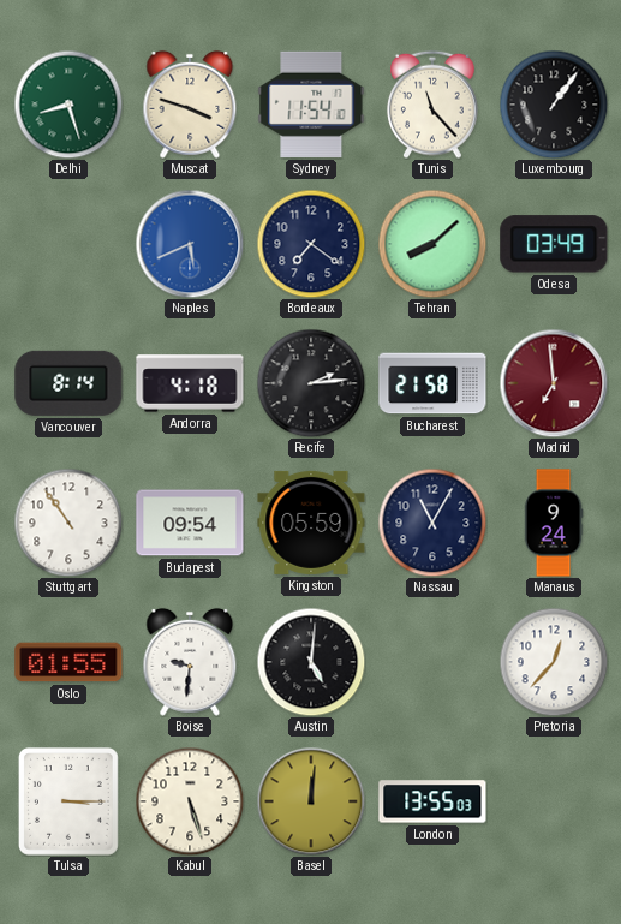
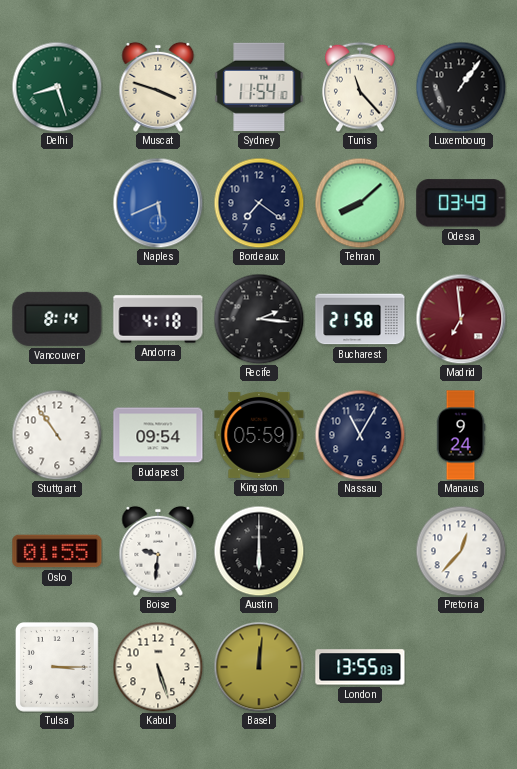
Recife: 2:14 -> 2:16 (259, 319)
Austin: 5:01 -> 6:00 (259, 551)
